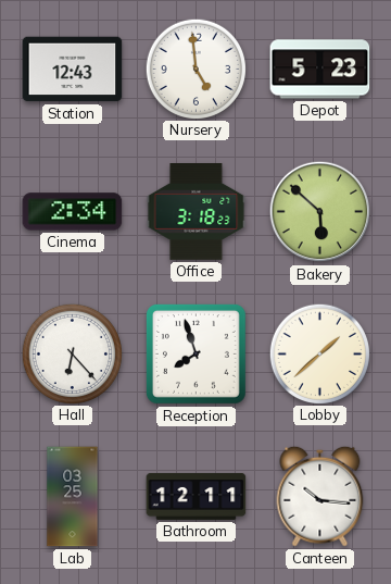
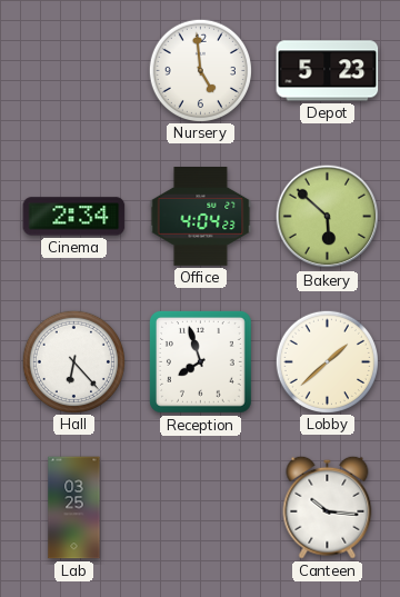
Station: 12:43 -> none (73, 70)
Office: 3:18 -> 4:04 (201, 217)
Bathroom: 12:11 -> none (197, 496)
